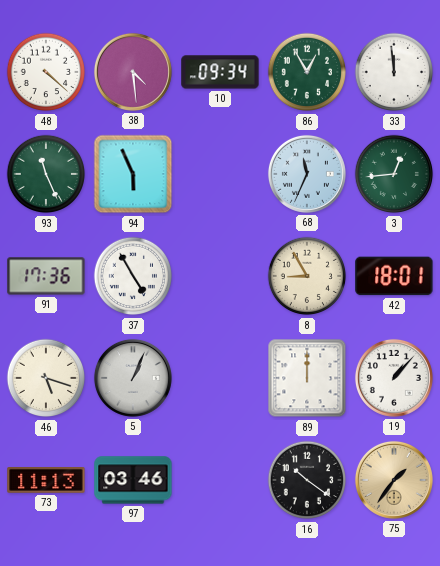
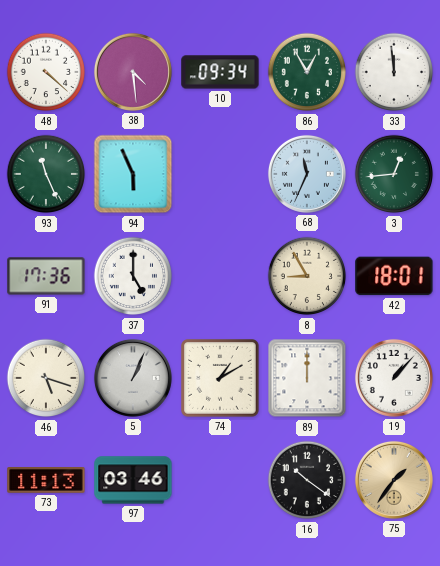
37: 4:55 -> 5:00 (133, 276)
74: none -> 1:10 (221, 379)
